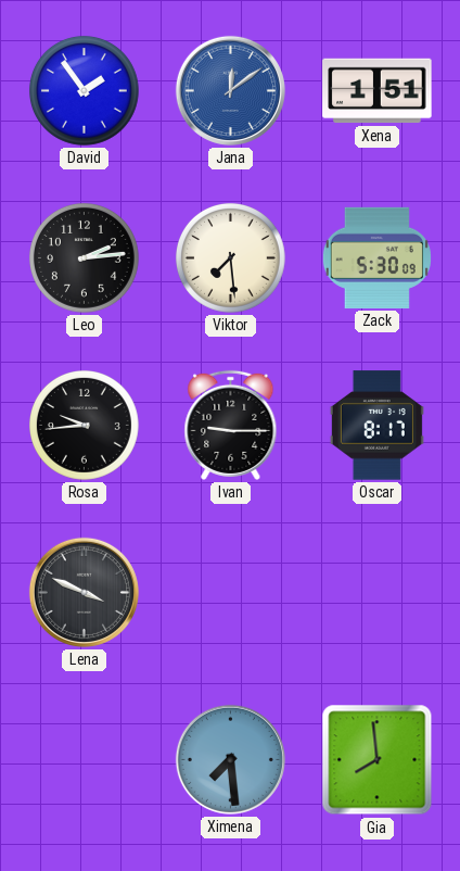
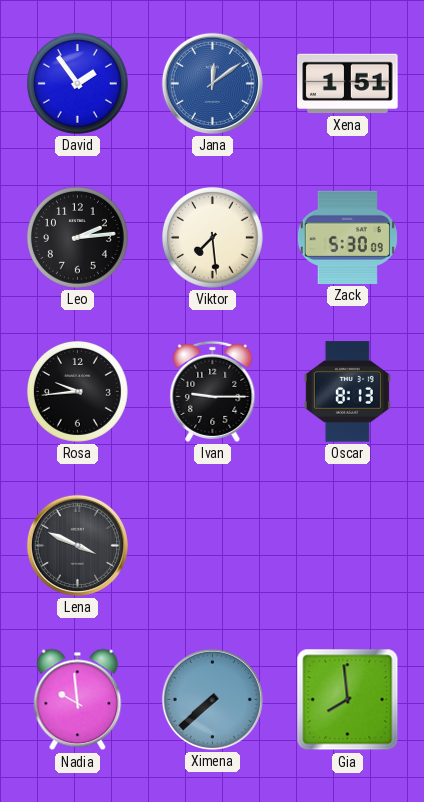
Oscar: 8:17 -> 8:13 (347, 392)
Nadia: none -> 9:59 (78, 700)
Ximena: 7:29 -> 7:38 (212, 699)
